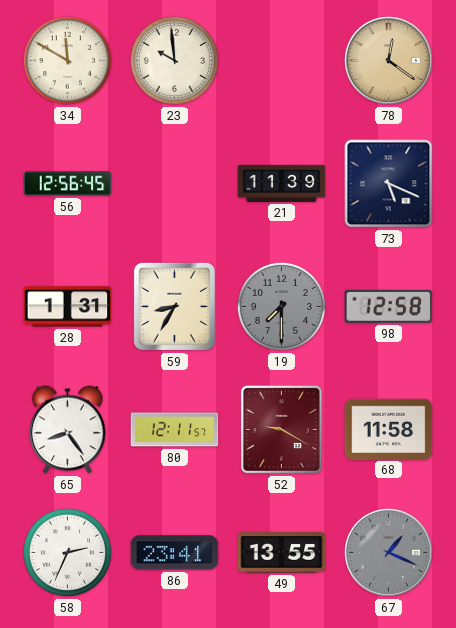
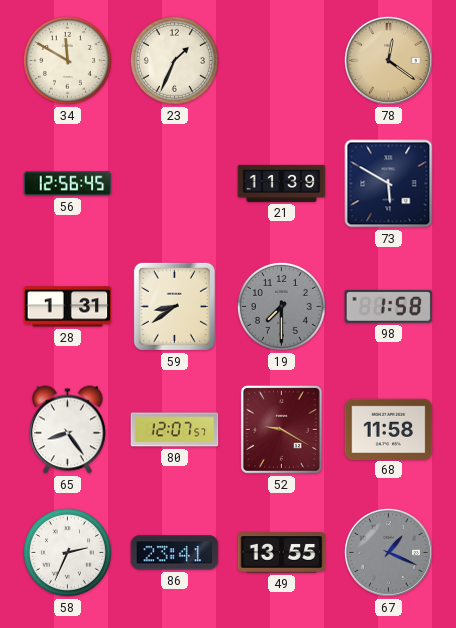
23: 9:59 -> 1:34 (174, 60)
73: 5:19 -> 5:50 (389, 184)
59: 8:35 -> 8:39 (174, 306)
98: 12:58 -> 1:58 (389, 306)
80: 12:11 -> 12:07 (175, 430)
